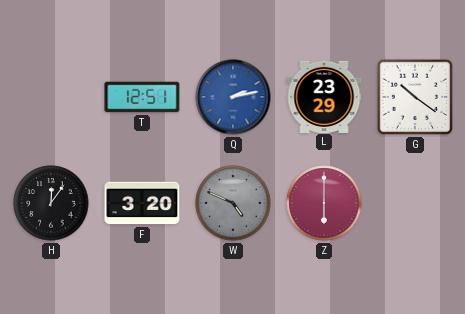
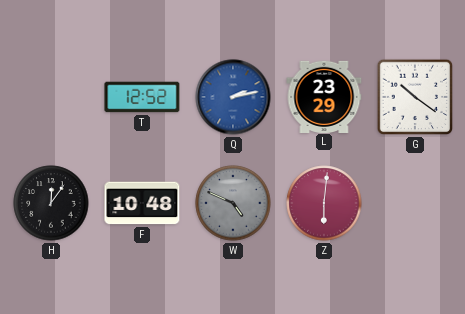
T: 12:51 -> 12:52 (142, 97)
F: 3:20 -> 10:48 (142, 203)
Z: 6:00 -> 6:01 (324, 203)
